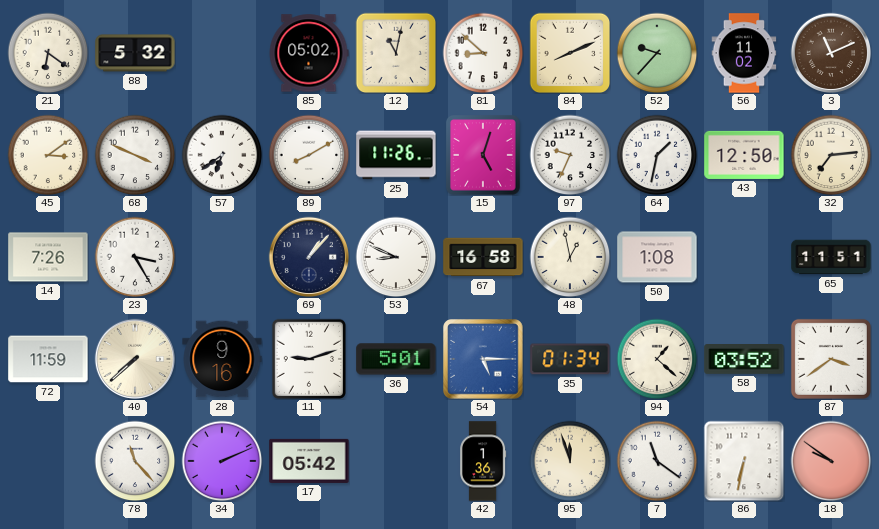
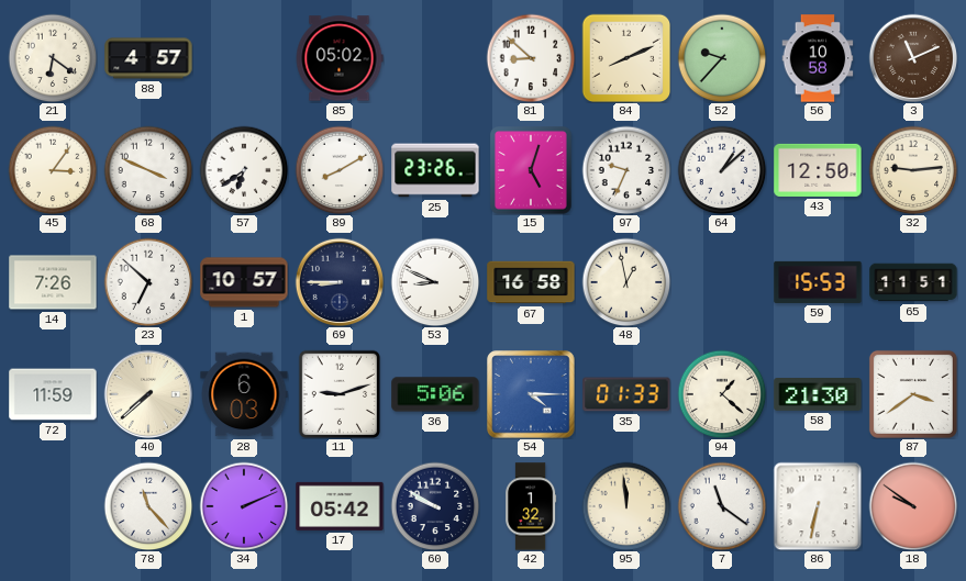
88: 5:32 -> 4:57 (148, 58)
12: 11:02 -> none (396, 53)
56: 11:02 -> 10:58 (818, 58)
45: 3:09 -> 3:06 (53, 170)
25: 11:26 -> 23:26 (435, 170)
64: 1:32 -> 1:08 (722, 170)
32: 7:14 -> 9:14 (913, 170)
23: 3:25 -> 6:52 (148, 282)
1: none -> 10:57 (244, 282)
69: 1:07 -> 8:45 (338, 281)
50: 1:08 -> none (657, 257)
59: none -> 15:53 (818, 282)
28: 9:16 -> 6:03 (244, 394)
36: 5:01 -> 5:06 (435, 394)
54: 5:15 -> 4:15 (531, 394)
35: 01:34 -> 01:33 (626, 394)
58: 03:52 -> 21:30 (818, 395)
60: none -> 9:50 (435, 506)
42: 1:36 -> 1:32 (532, 506)
95: 11:57 -> 11:59 (626, 506)
